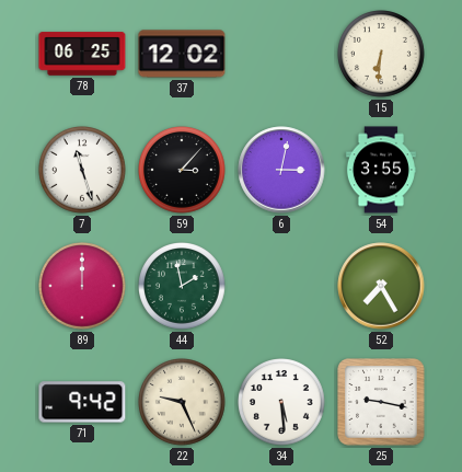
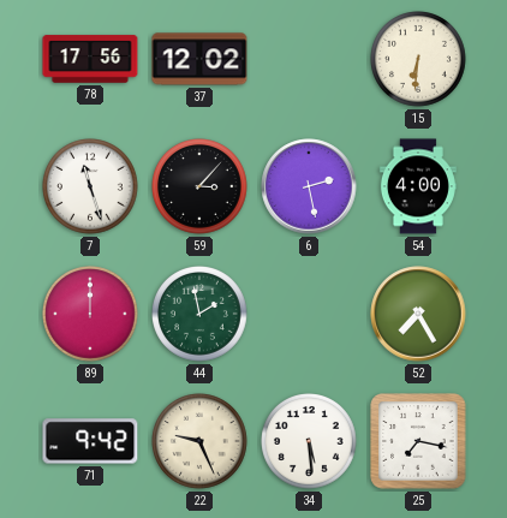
78: 06:25 -> 17:56 (90, 59)
6: 3:02 -> 2:28 (309, 186)
54: 3:55 -> 4:00 (418, 186)
25: 9:17 -> 7:17 (418, 441)
